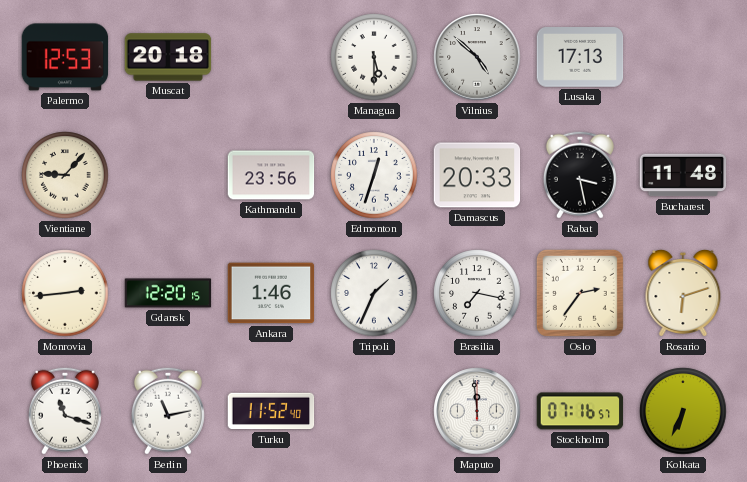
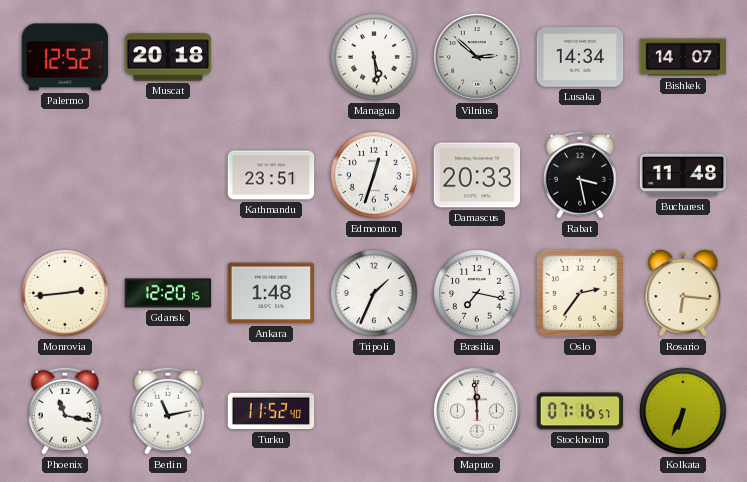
Palermo: 12:53 -> 12:52 (65, 57)
Managua: 5:30 -> 5:29 (374, 57)
Vilnius: 4:52 -> 2:52 (477, 57)
Lusaka: 17:13 -> 14:34 (580, 58)
Bishkek: none -> 14:07 (683, 57)
Vientiane: 9:07 -> none (65, 175)
Kathmandu: 23:56 -> 23:51 (271, 175)
Ankara: 1:46 -> 1:48 (271, 293)
Rosario: 6:12 -> 6:16 (683, 293)
Phoenix: 11:18 -> 11:17 (65, 411)
